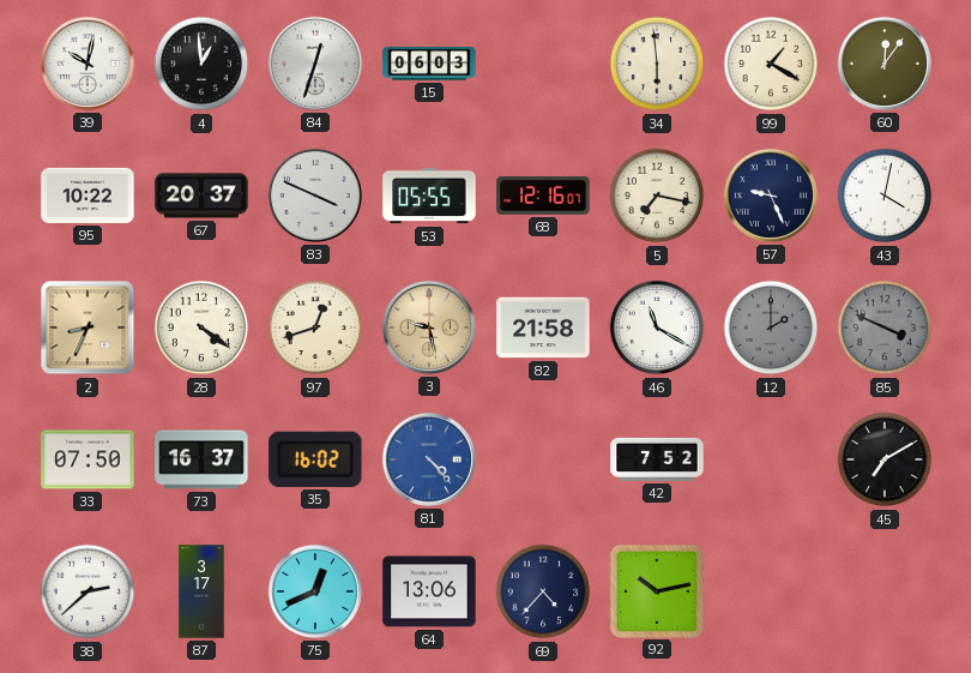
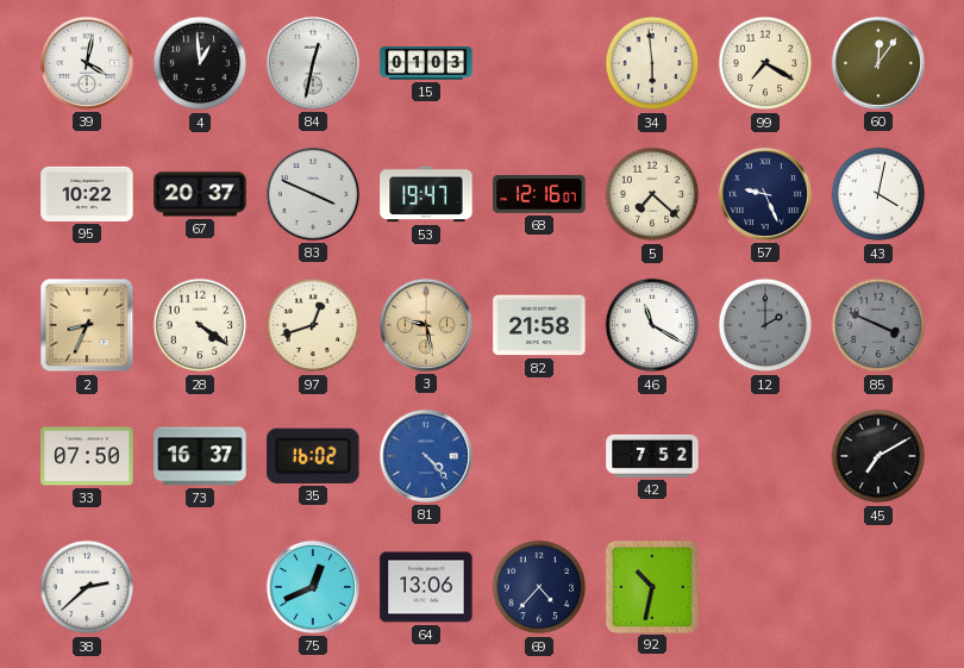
39: 10:02 -> 4:02 (87, 63)
84: 12:33 -> 12:32 (313, 63)
15: 06:03 -> 01:03 (426, 64)
99: 1:20 -> 7:20 (765, 63)
53: 05:55 -> 19:47 (426, 194)
5: 7:17 -> 7:22 (652, 194)
87: 3:17 -> none (201, 591)
92: 10:13 -> 10:32 (651, 586)
